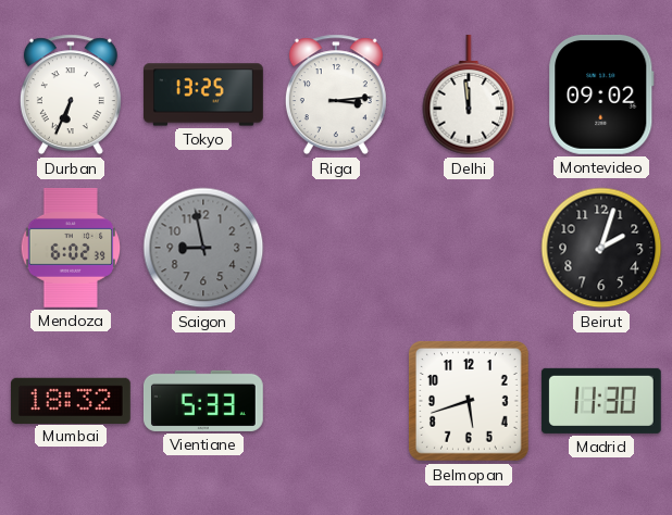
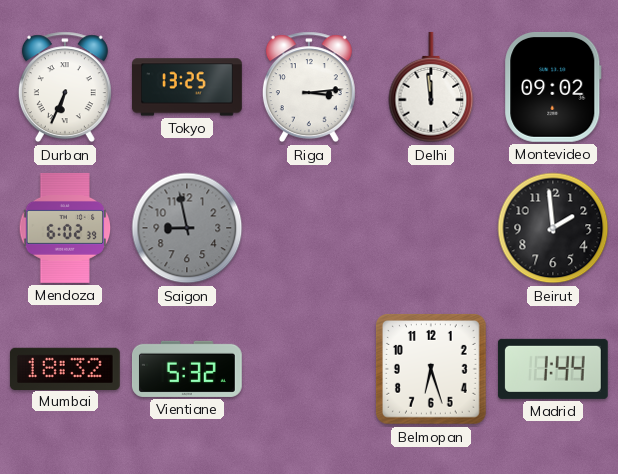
Beirut: 2:03 -> 1:59 (553, 228)
Vientiane: 5:33 -> 5:32 (187, 369)
Belmopan: 5:42 -> 6:27 (432, 370)
Madrid: 11:30 -> 1:44 (553, 369)
